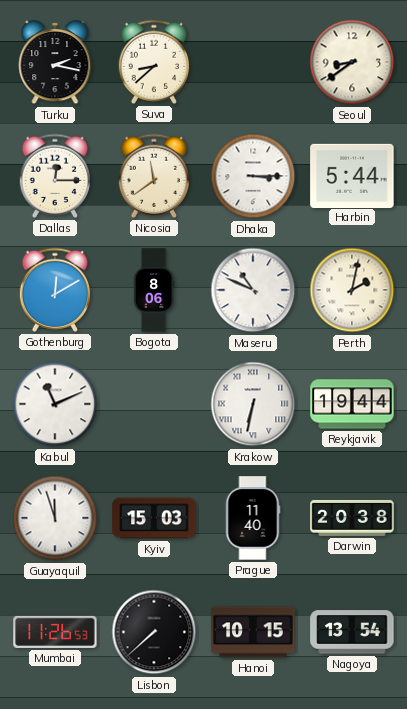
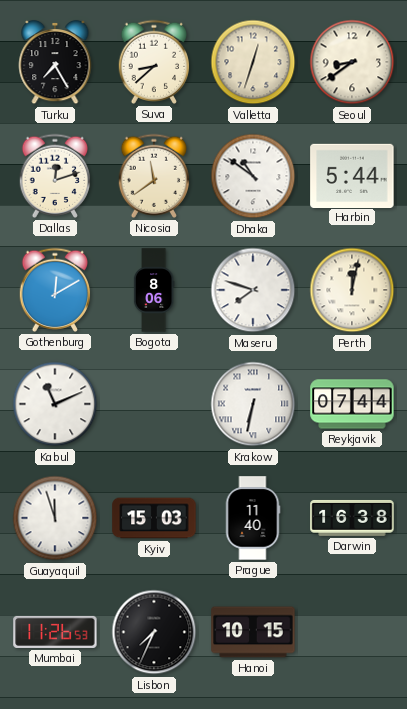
Turku: 2:17 -> 7:25 (55, 62)
Valletta: none -> 12:33 (253, 62)
Dallas: 12:15 -> 12:12 (55, 176)
Dhaka: 3:15 -> 10:51 (253, 176)
Maseru: 10:49 -> 7:48 (253, 290)
Perth: 2:02 -> 12:02 (352, 290)
Reykjavik: 19:44 -> 07:44 (352, 404)
Darwin: 20:38 -> 16:38 (352, 518)
Lisbon: 7:38 -> 7:34 (154, 632)
Nagoya: 13:54 -> none (352, 632)
